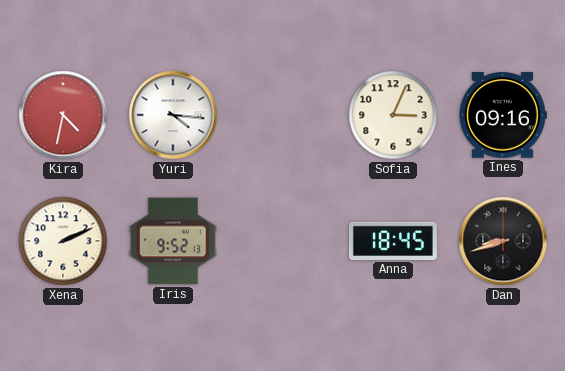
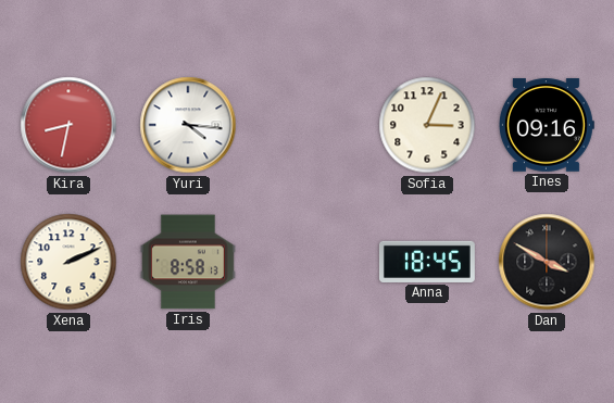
Kira: 4:32 -> 8:32 (68, 125)
Iris: 9:52 -> 8:58 (188, 262)
Dan: 8:42 -> 3:50 (547, 262)
